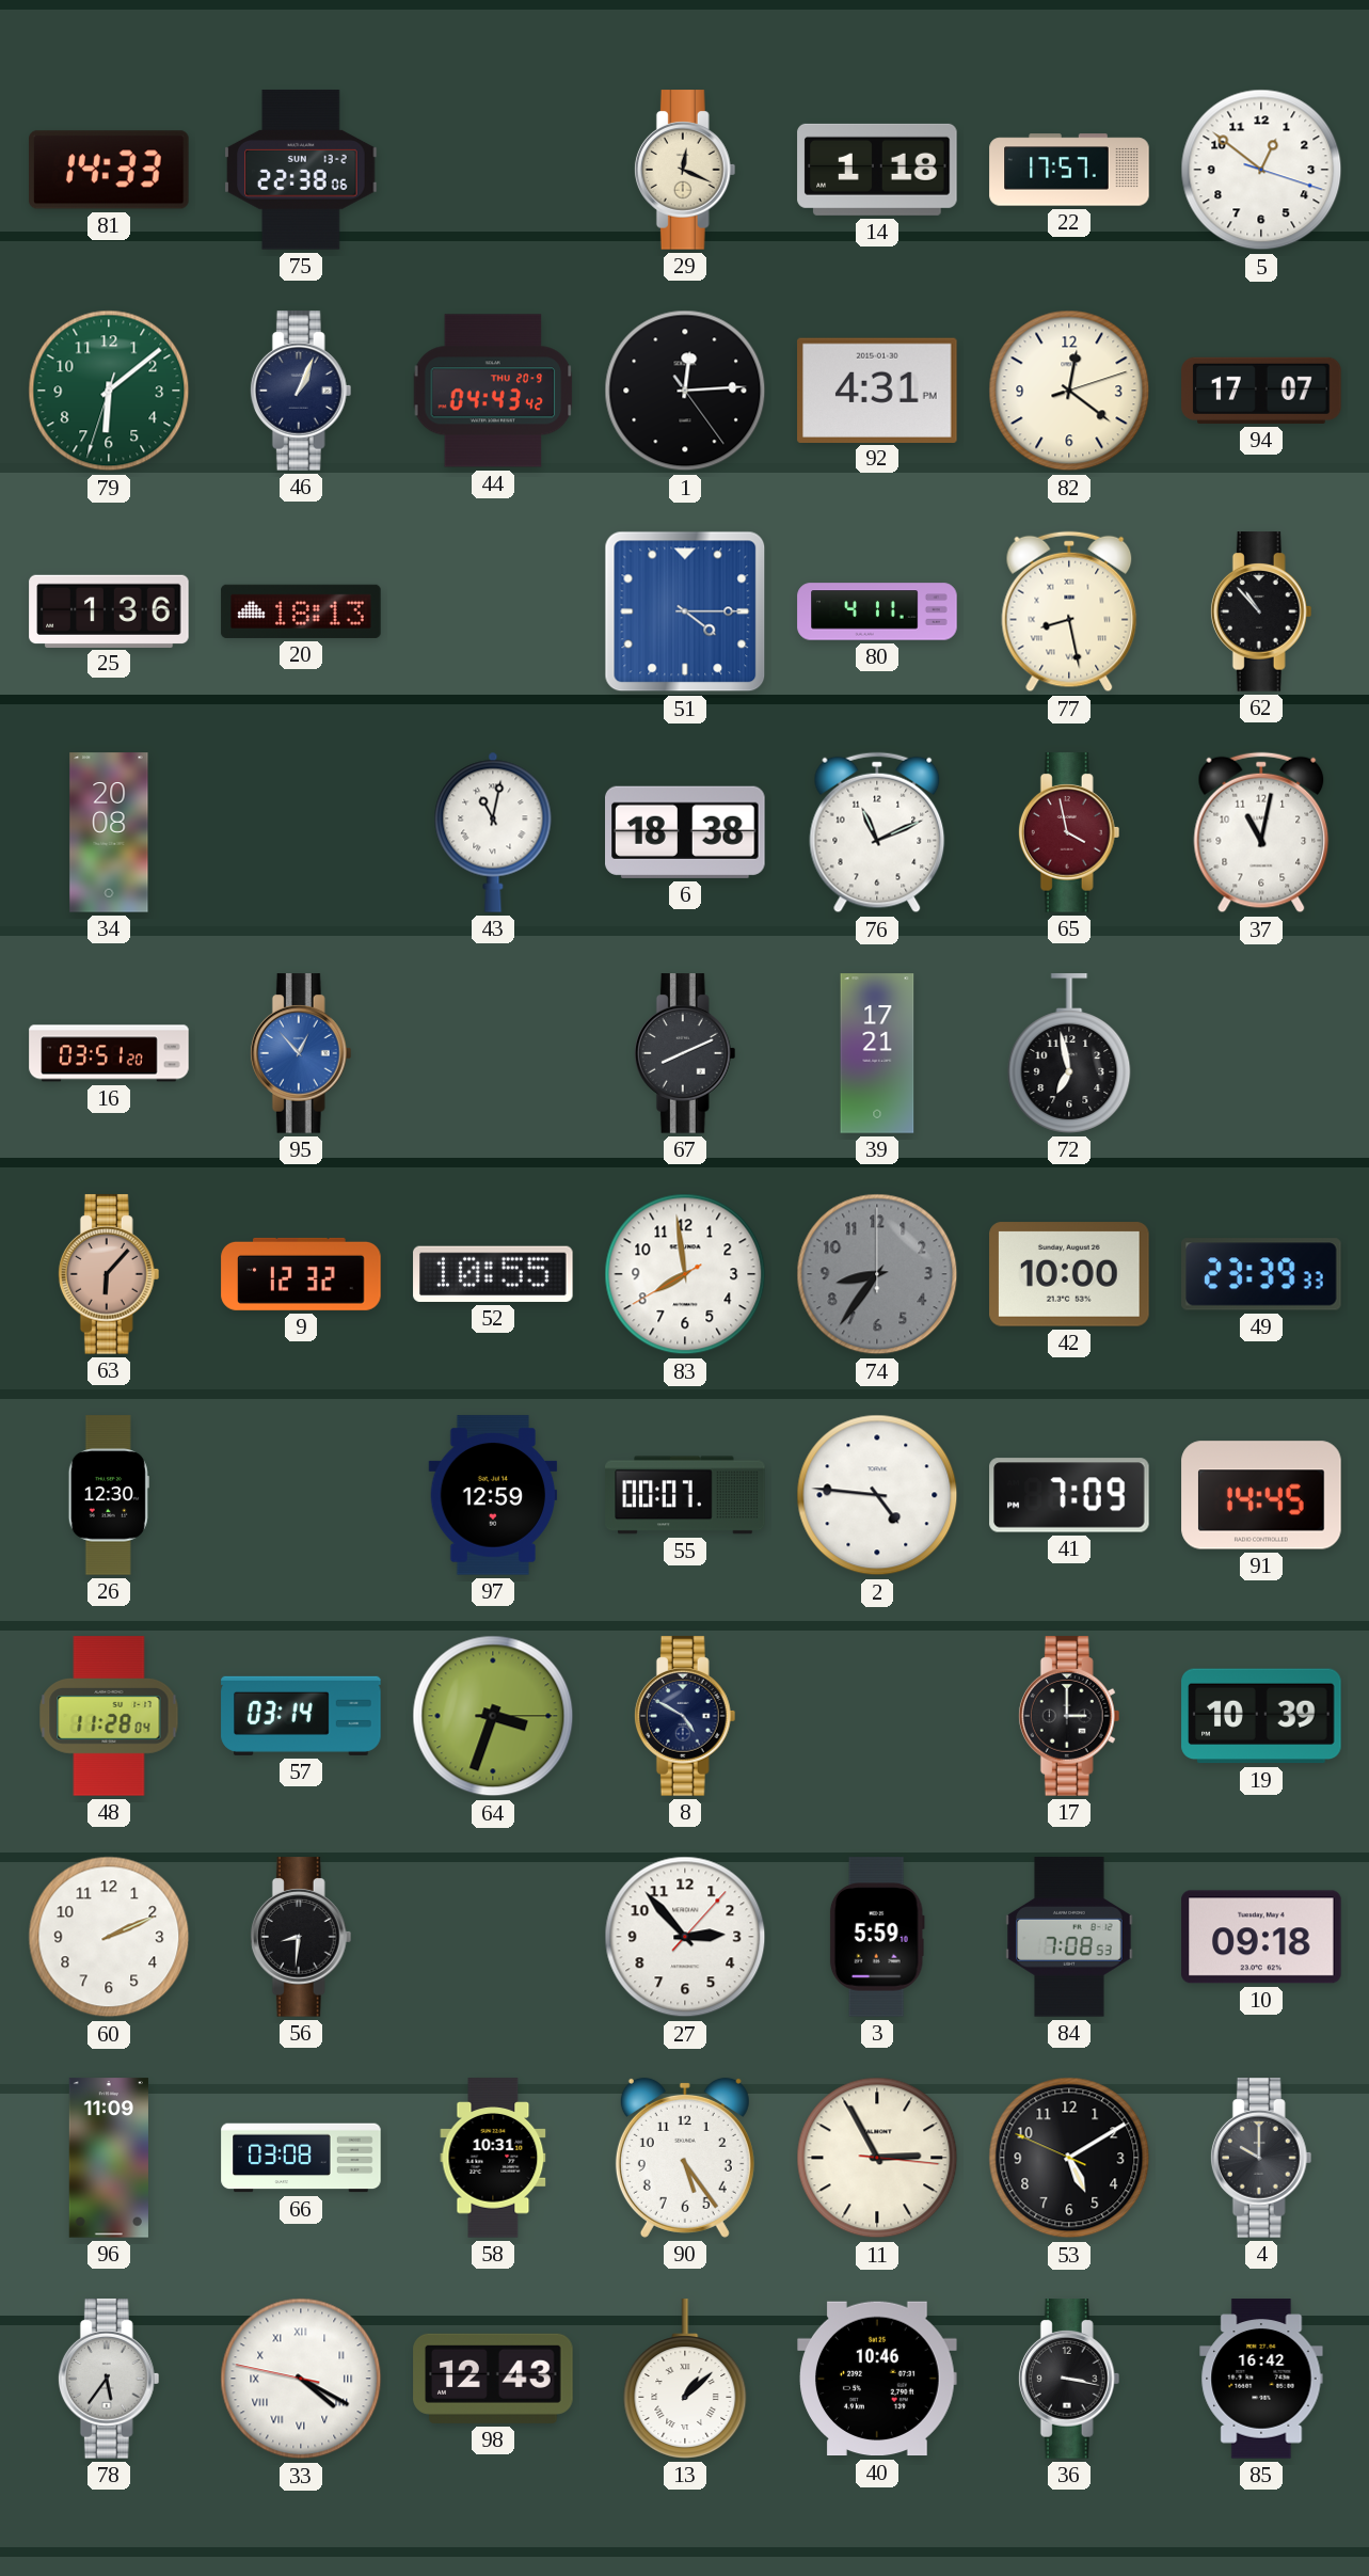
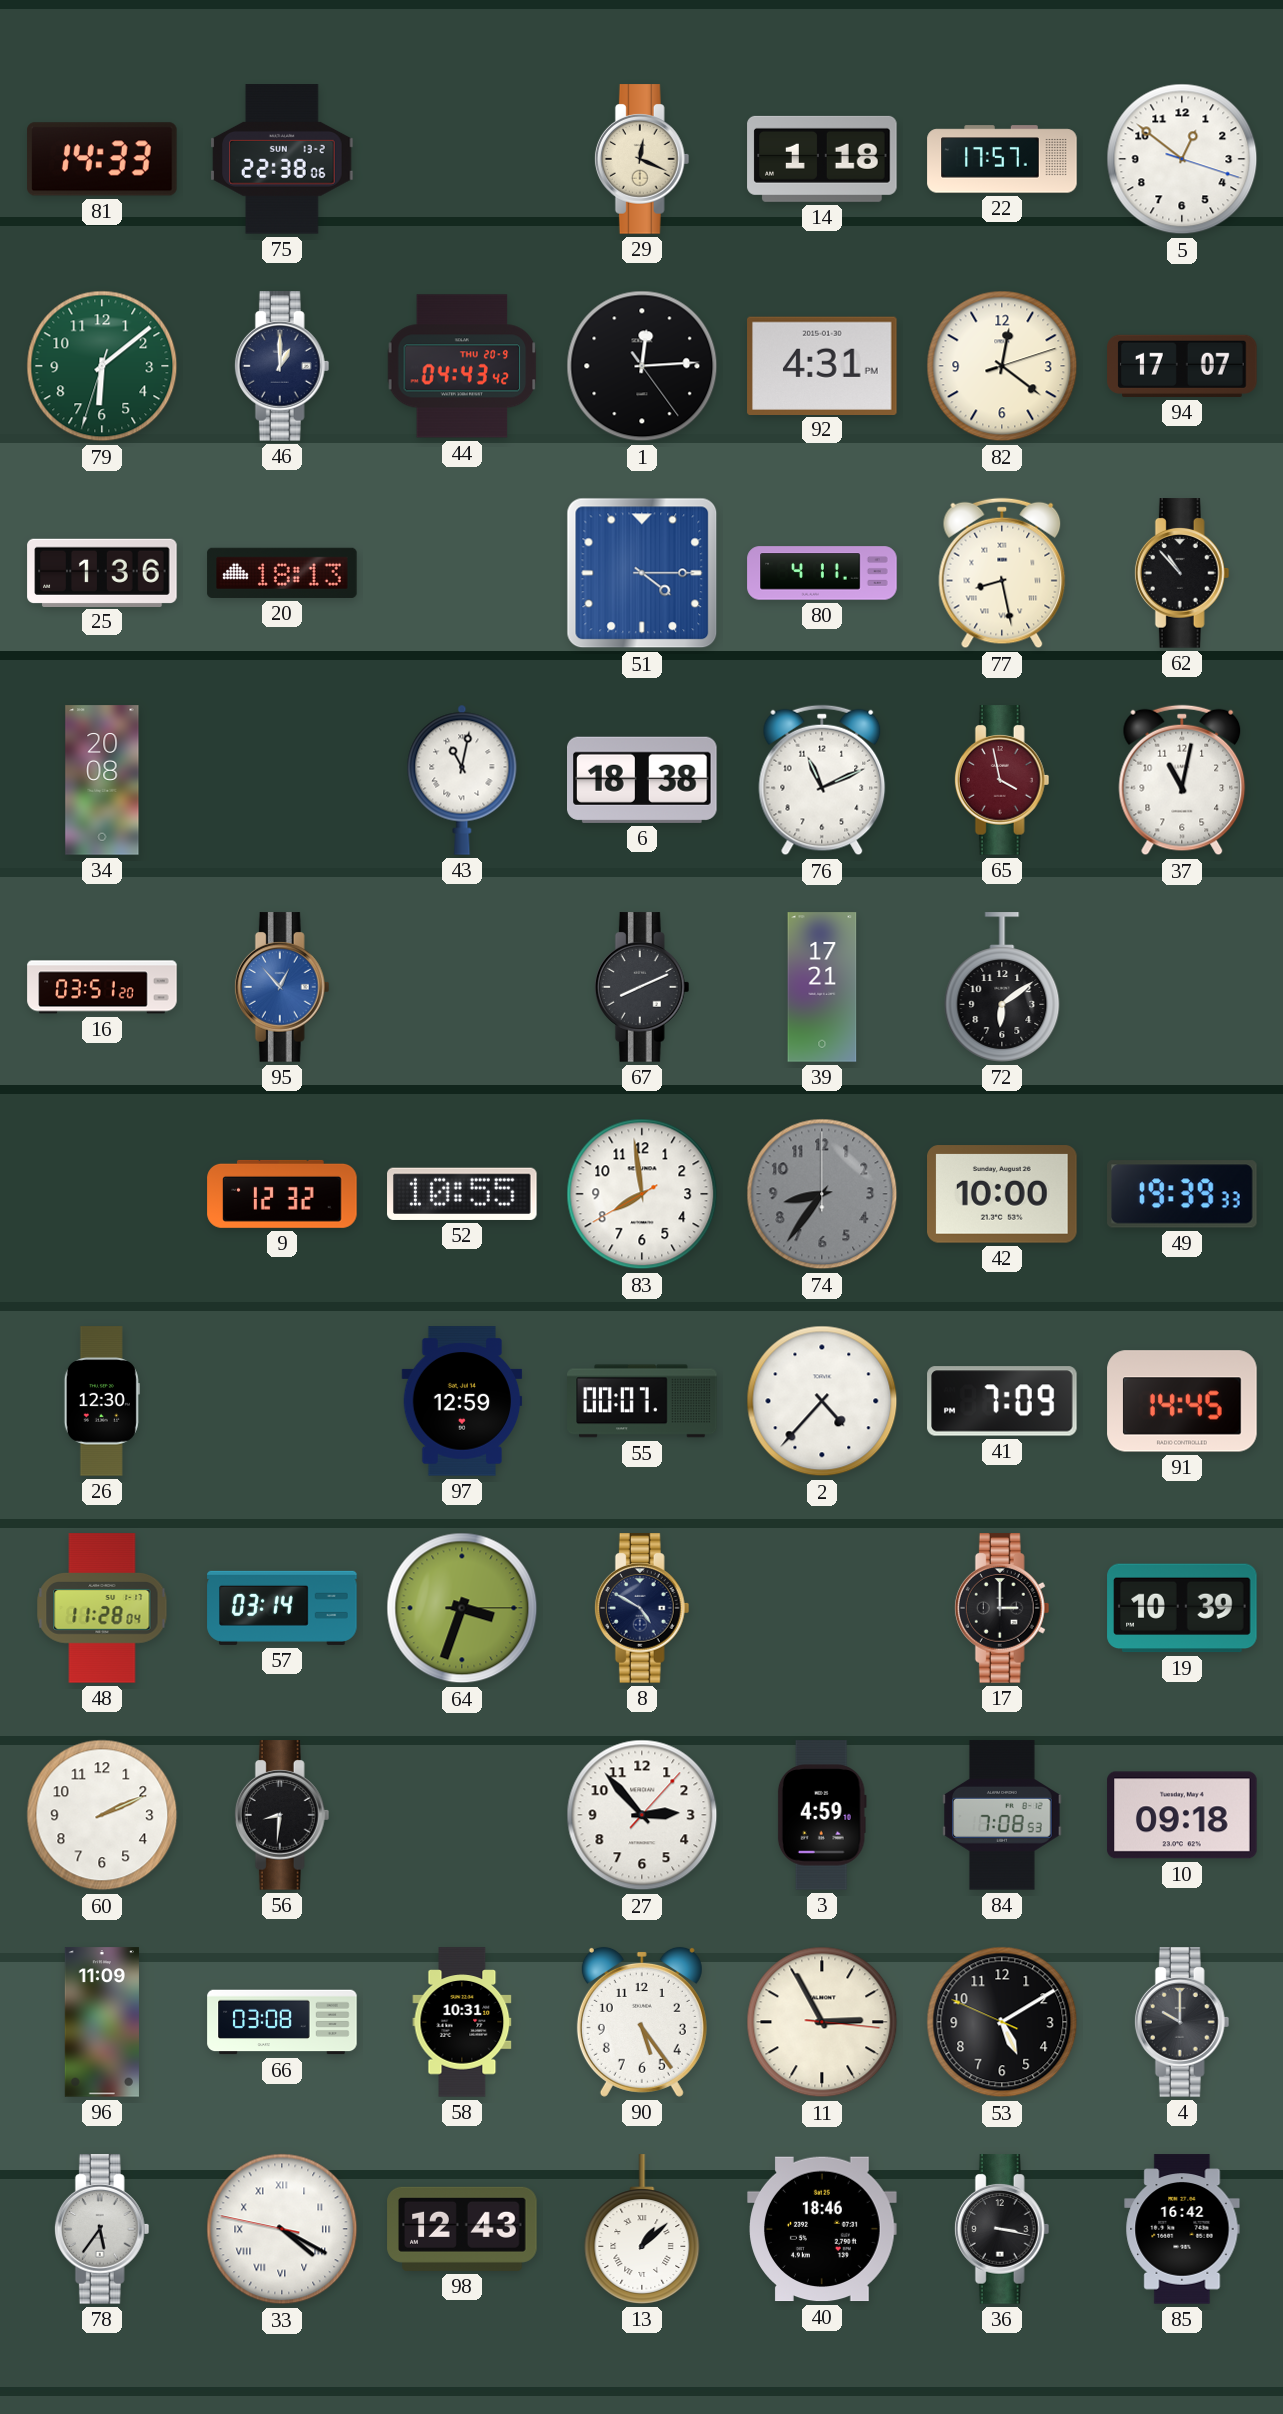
46: 1:04 -> 1:00 (282, 366)
72: 6:58 -> 6:09 (1002, 987)
63: 6:07 -> none (109, 1274)
49: 23:39 -> 19:39 (1182, 1194)
2: 4:46 -> 4:37 (822, 1401)
3: 5:59 -> 4:59 (822, 1815)
40: 10:46 -> 18:46 (822, 2229)
